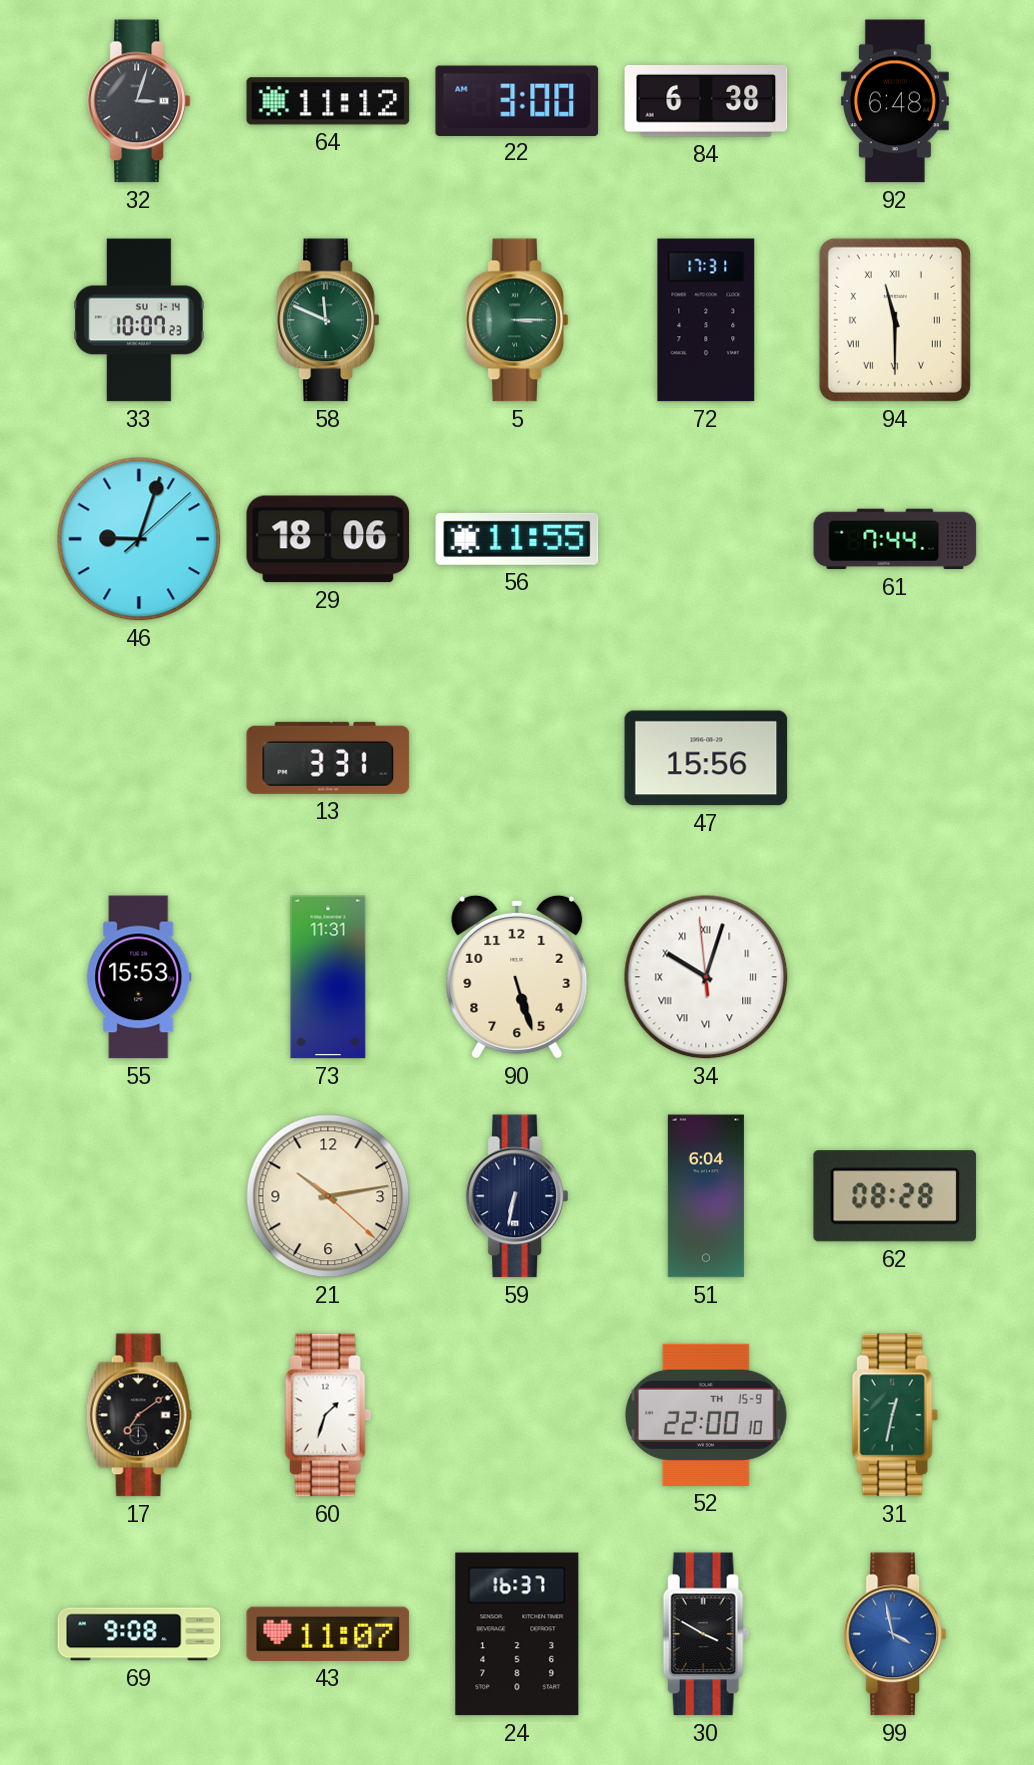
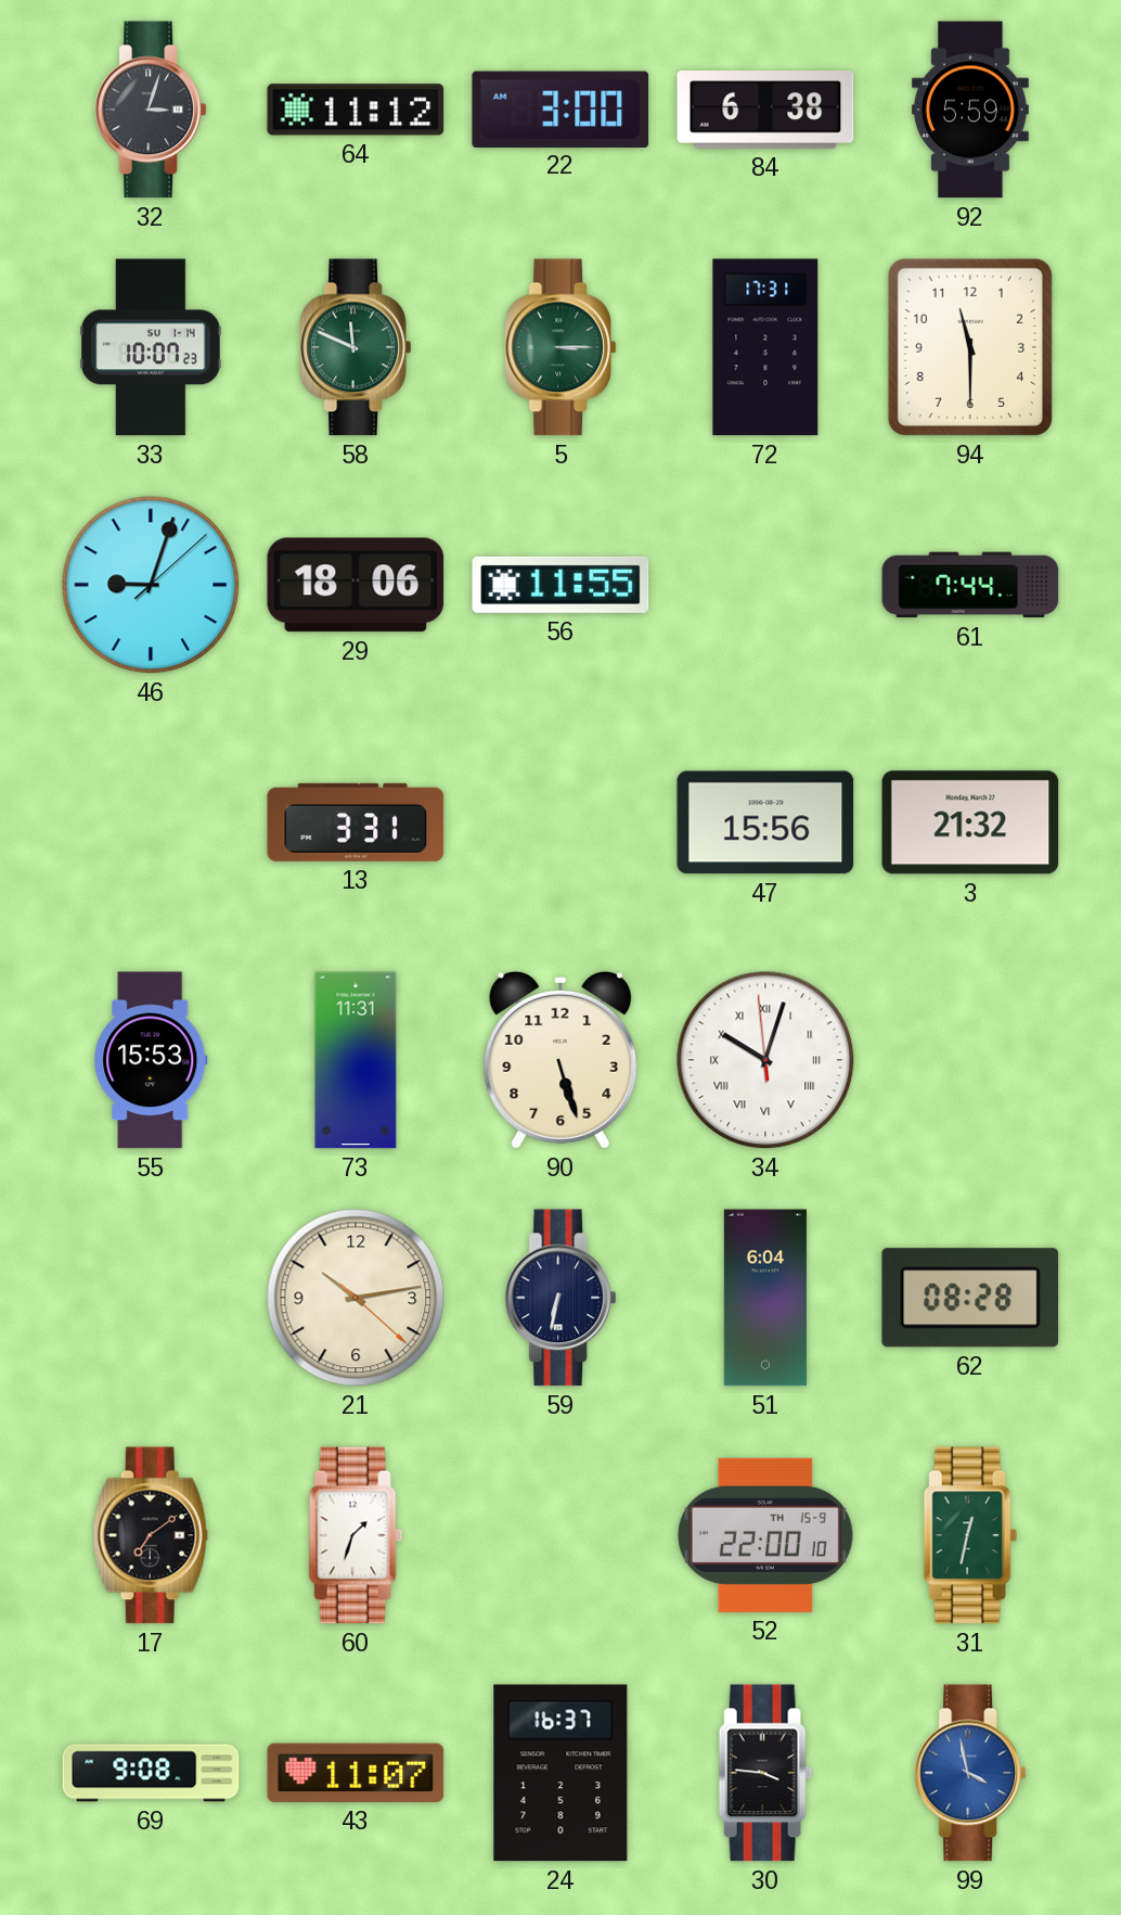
92: 6:48 -> 5:59 (970, 110)
94 numerals: Roman -> Arabic (970, 347)
3: none -> 21:32 (970, 822)
30: 3:50 -> 3:46 (765, 1773)
